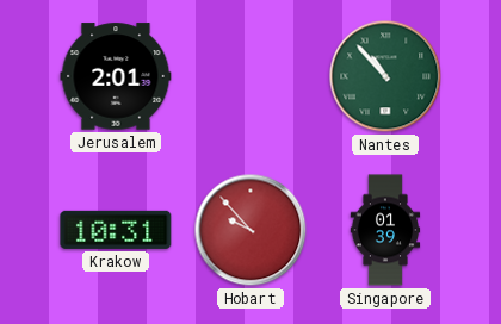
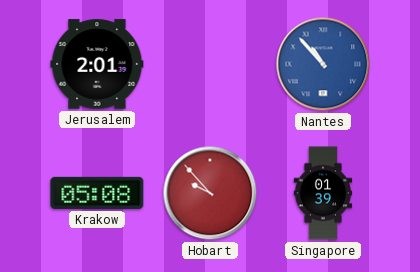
Nantes dial: green -> blue (323, 64)
Krakow: 10:31 -> 05:08 (97, 193)
